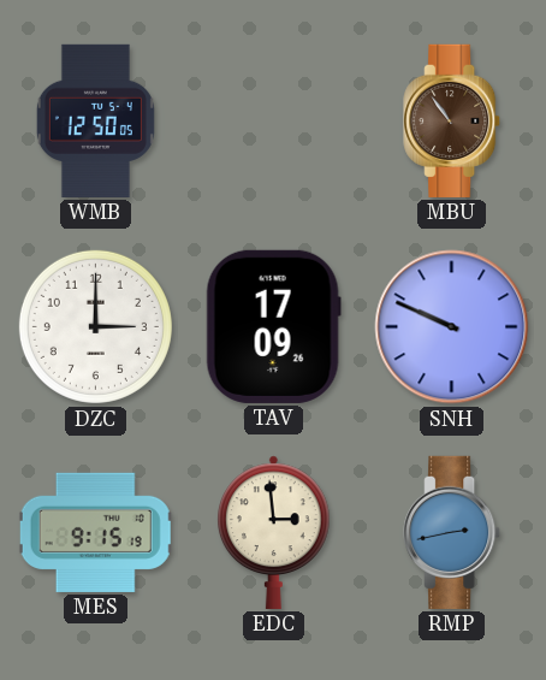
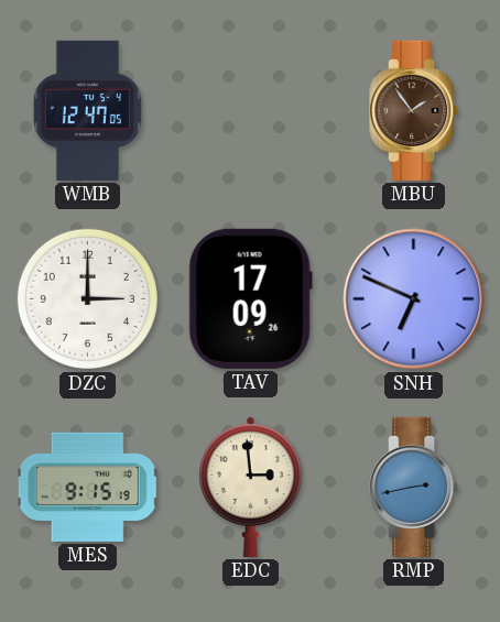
WMB: 12:50 -> 12:47 (87, 110)
MBU: 10:54 -> 1:54 (414, 110)
SNH: 9:49 -> 6:49 (414, 299)
